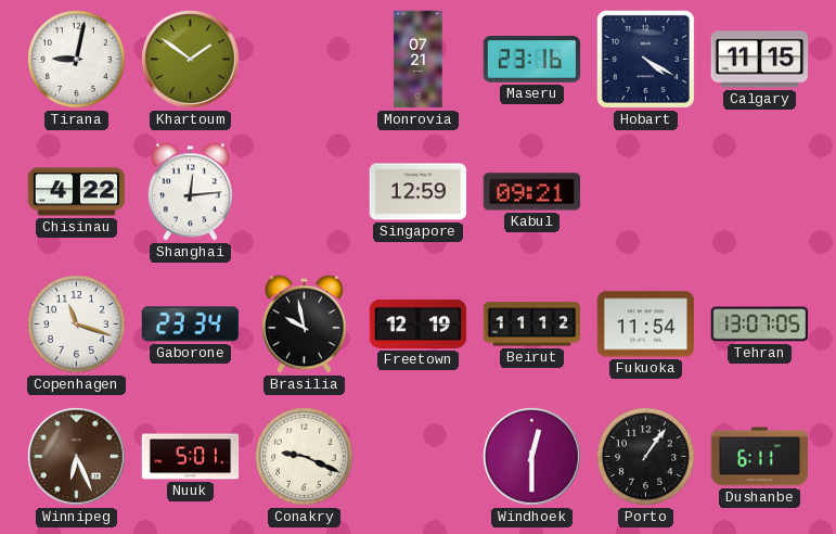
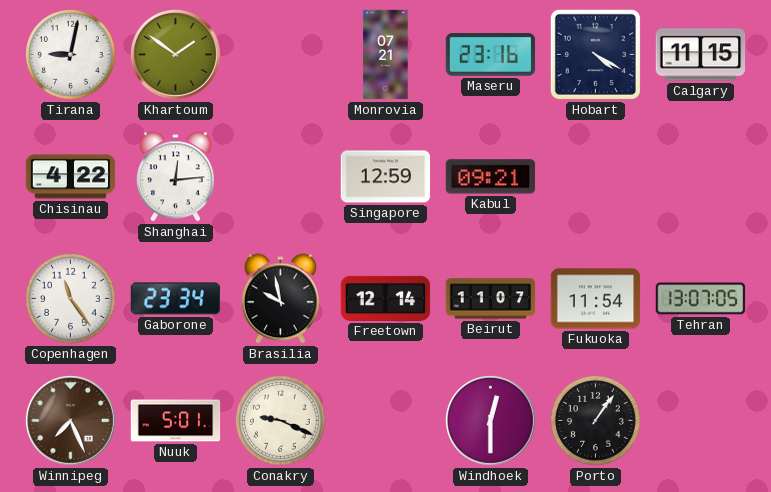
Copenhagen: 11:18 -> 11:24 (70, 298)
Freetown: 12:19 -> 12:14 (386, 298)
Beirut: 11:12 -> 11:07 (491, 299)
Winnipeg: 6:26 -> 7:26 (70, 420)
Dushanbe: 6:11 -> none (760, 457)
